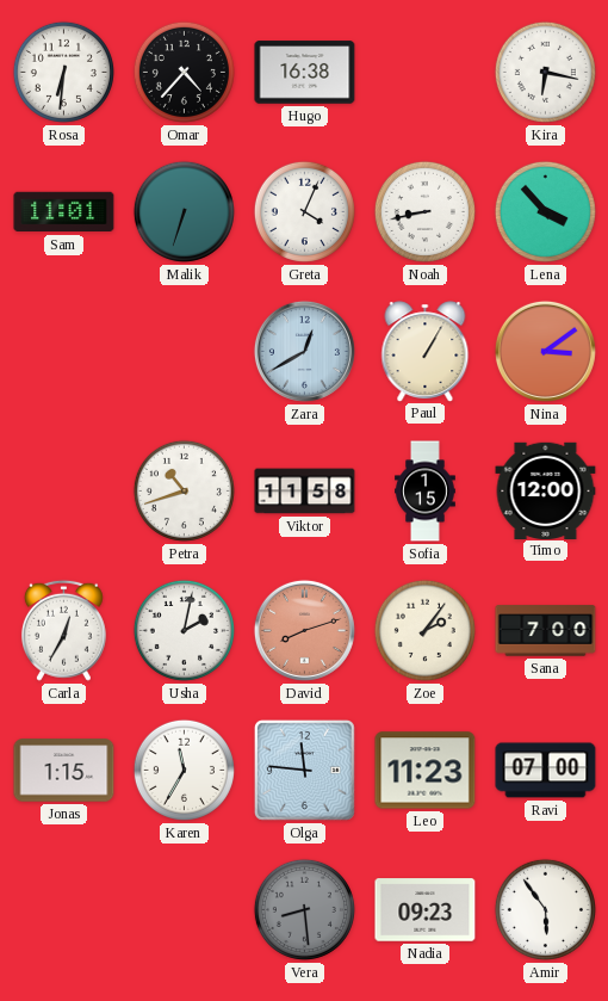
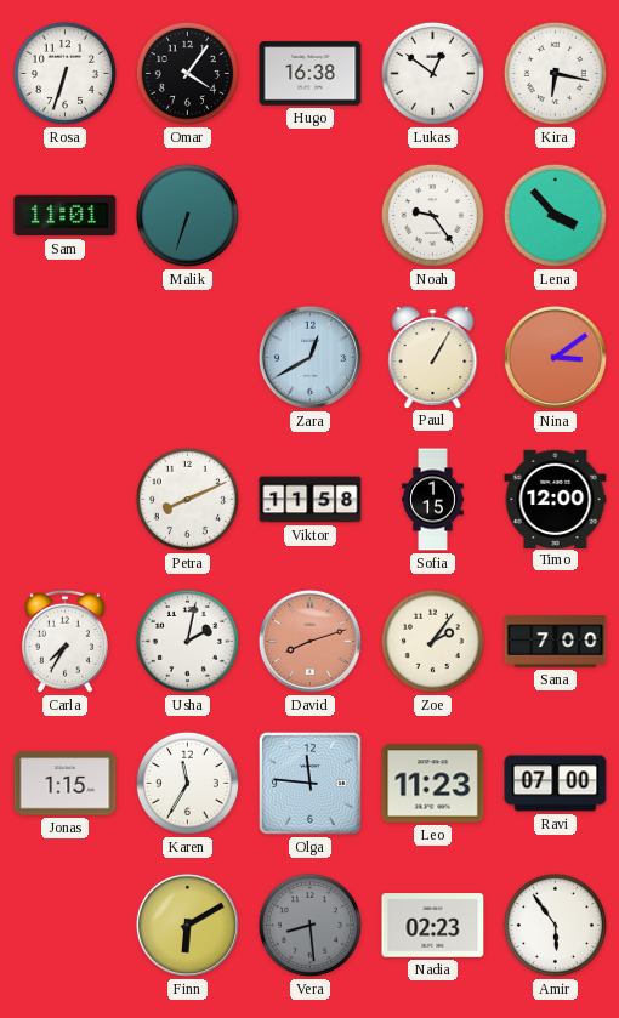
Rosa: 6:31 -> 6:33 (64, 73)
Omar: 4:37 -> 4:06 (187, 73)
Lukas: none -> 12:51 (432, 73)
Greta: 4:04 -> none (304, 211)
Noah: 8:43 -> 9:24 (432, 215)
Petra: 10:42 -> 8:11 (187, 499)
Carla: 12:35 -> 7:35 (64, 641)
Finn: none -> 6:10 (187, 925)
Nadia: 09:23 -> 02:23 (433, 926)
